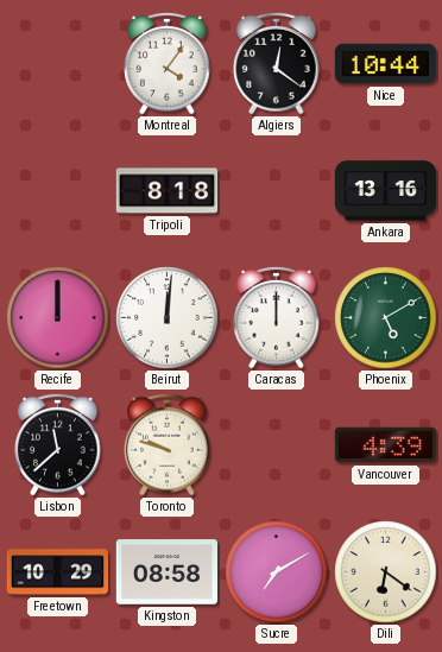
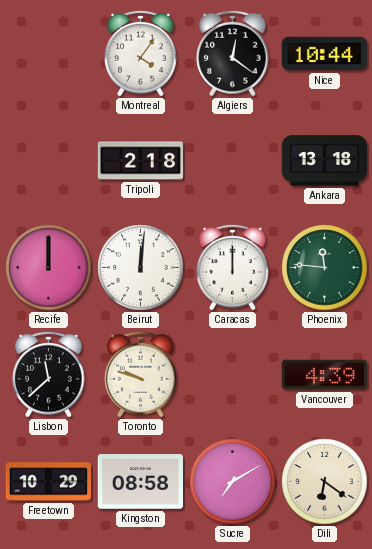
Tripoli: 8:18 -> 2:18 (141, 161)
Ankara: 13:16 -> 13:18 (324, 161)
Phoenix: 5:10 -> 11:46 (325, 268)
